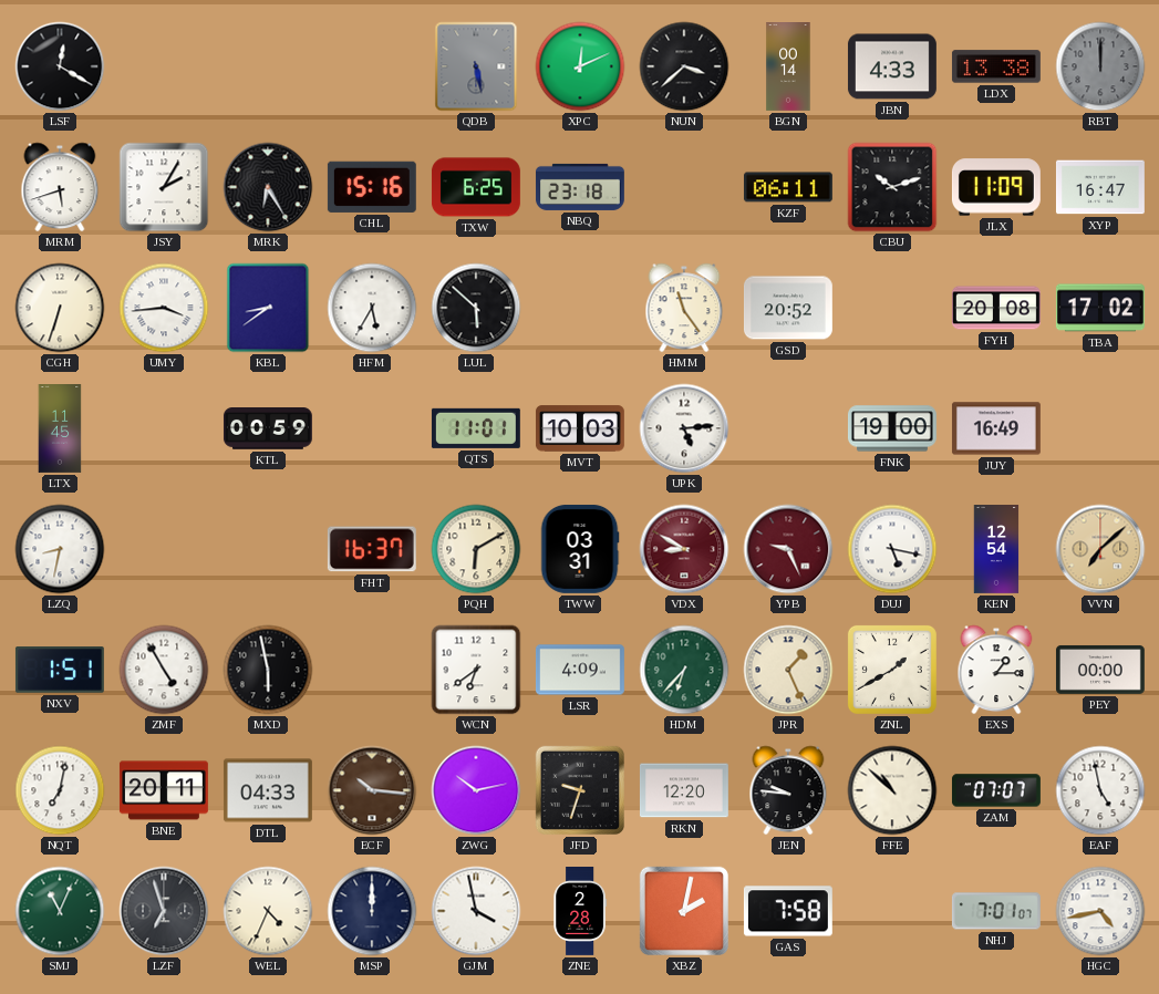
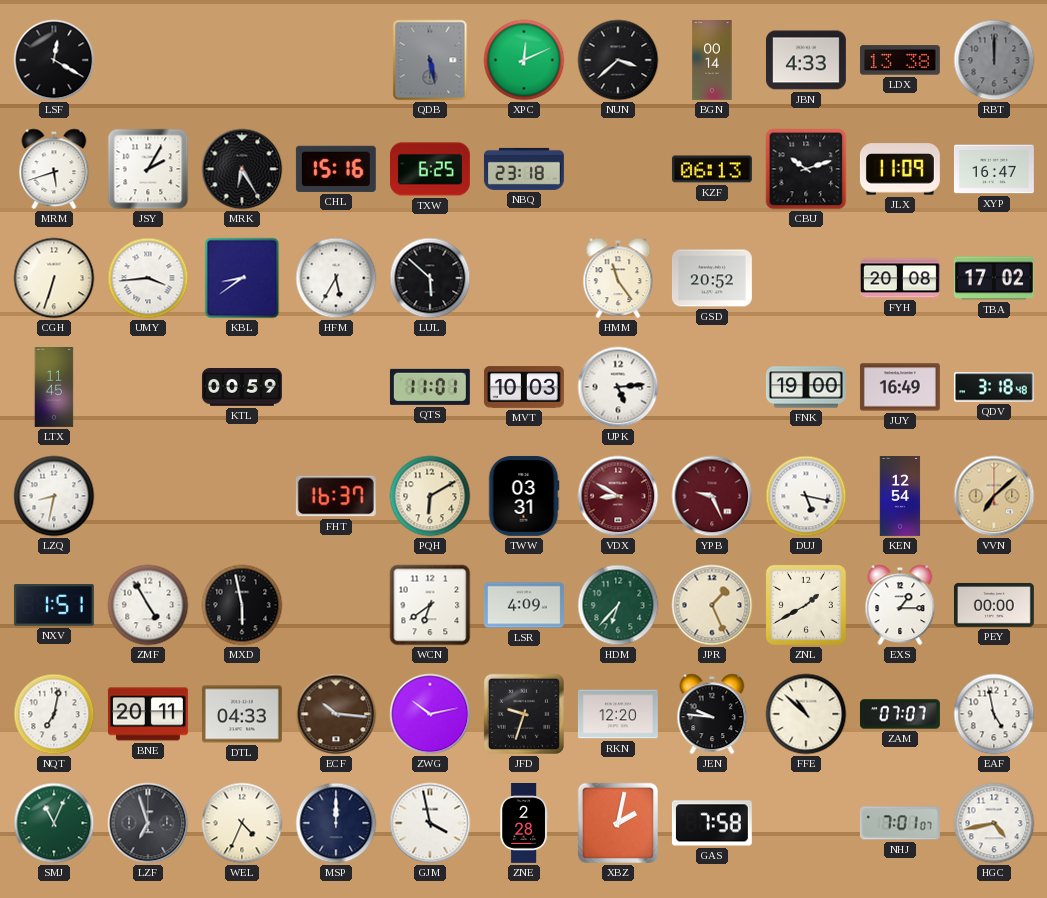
KZF: 06:11 -> 06:13 (712, 169)
QDV: none -> 3:18 (994, 387)
